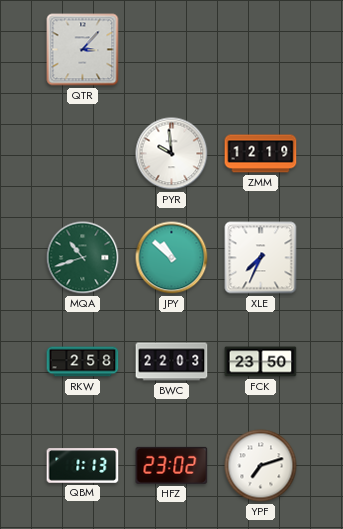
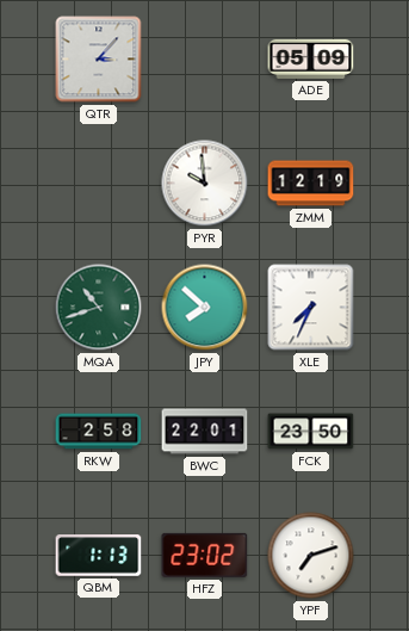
ADE: none -> 05:09 (311, 58)
JPY: 10:52 -> 7:52 (205, 308)
BWC: 22:03 -> 22:01 (205, 432)
